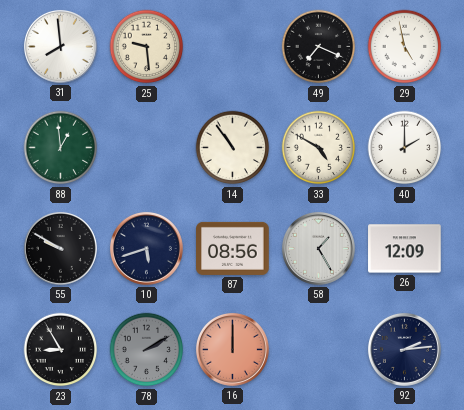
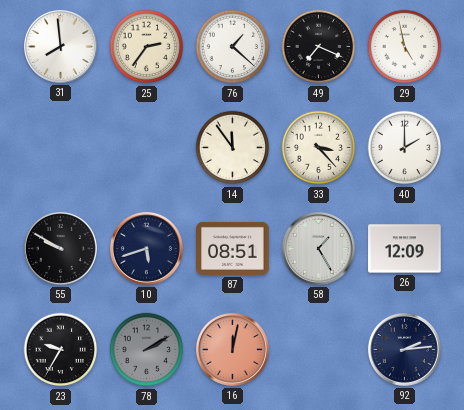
25: 9:29 -> 2:36 (147, 47)
76: none -> 1:22 (233, 47)
88: 12:59 -> none (61, 148)
14: 10:54 -> 11:54 (233, 148)
33: 4:50 -> 3:23 (319, 148)
87: 08:56 -> 08:51 (233, 248)
23: 8:55 -> 9:35 (61, 350)
16: 12:00 -> 12:02 (232, 349)
